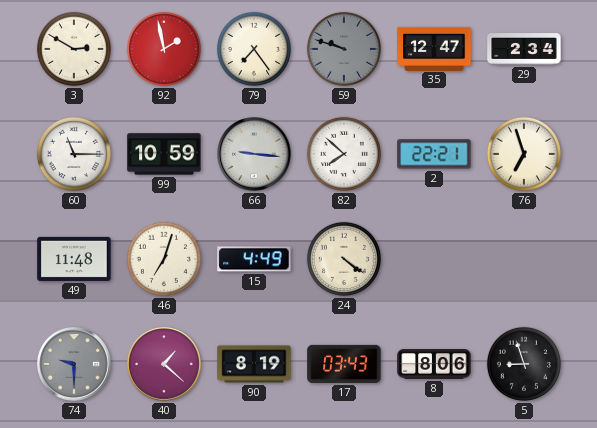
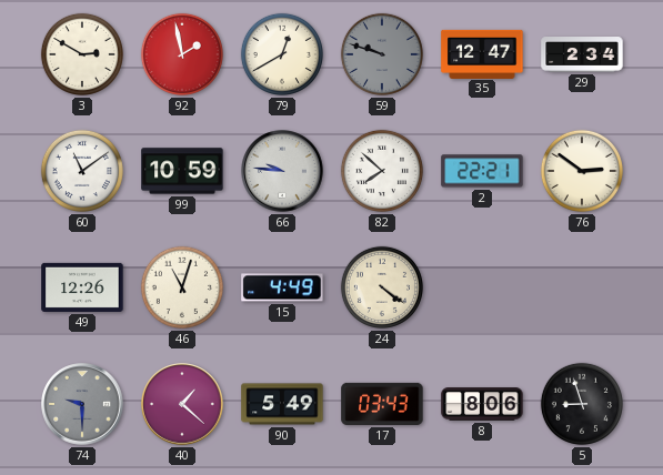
79: 7:24 -> 12:40 (282, 54)
60: 11:15 -> 11:09 (82, 171)
66: 9:16 -> 9:46 (282, 171)
76: 6:57 -> 2:51 (582, 171)
49: 11:48 -> 12:26 (82, 287)
46: 7:03 -> 11:03 (182, 287)
90: 8:19 -> 5:49 (282, 404)
